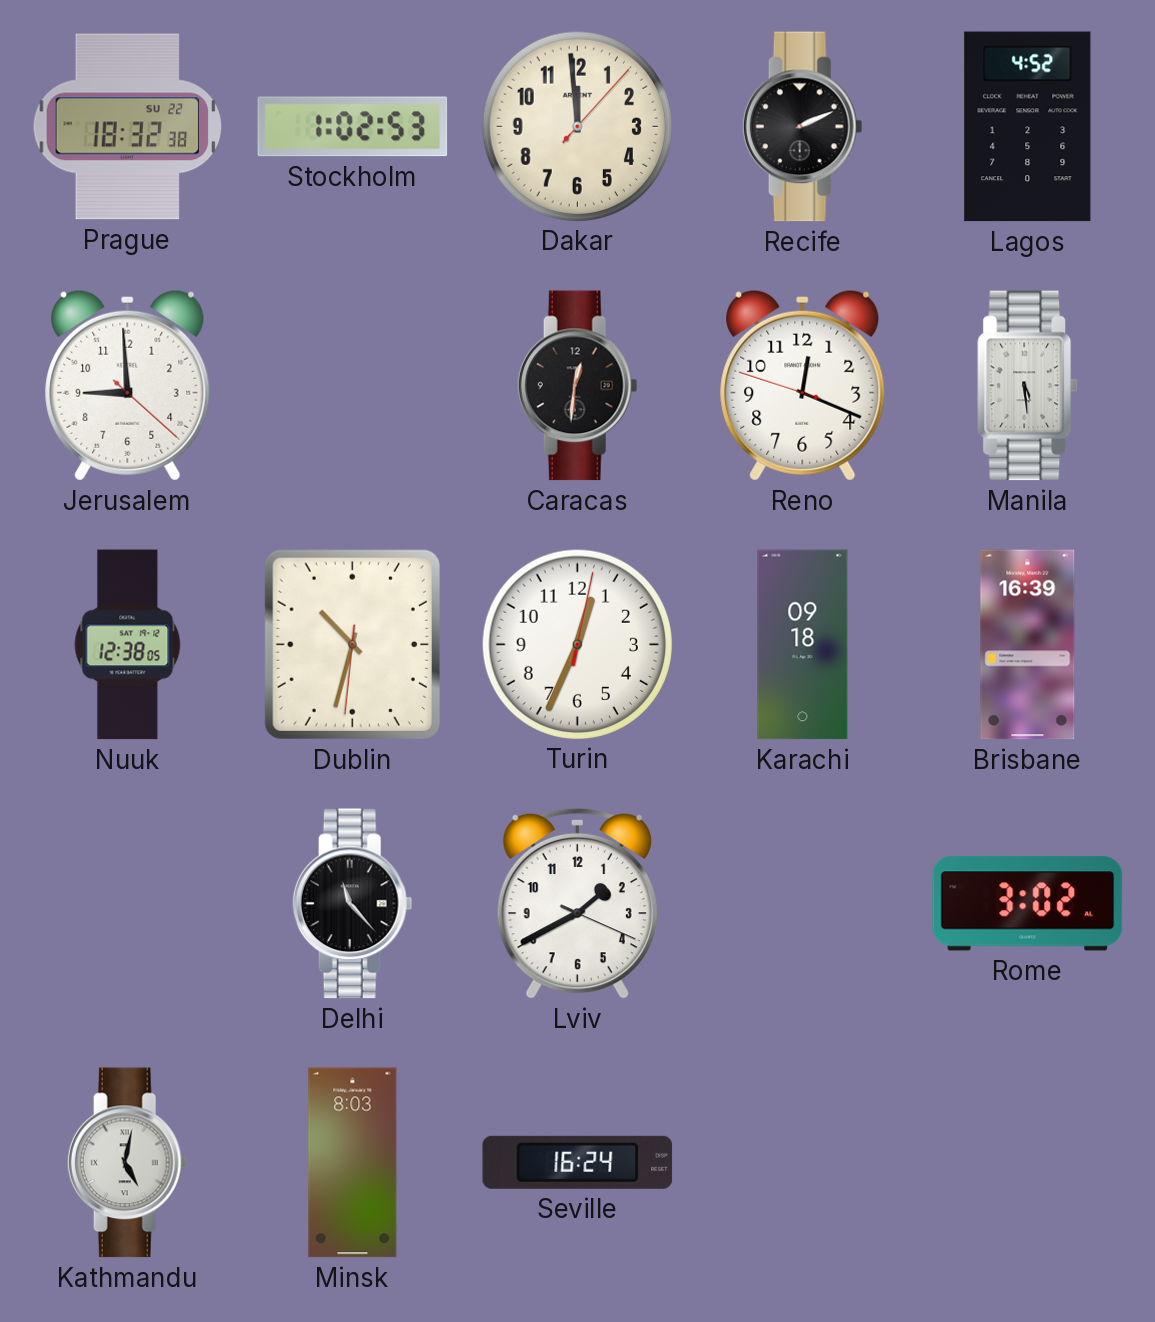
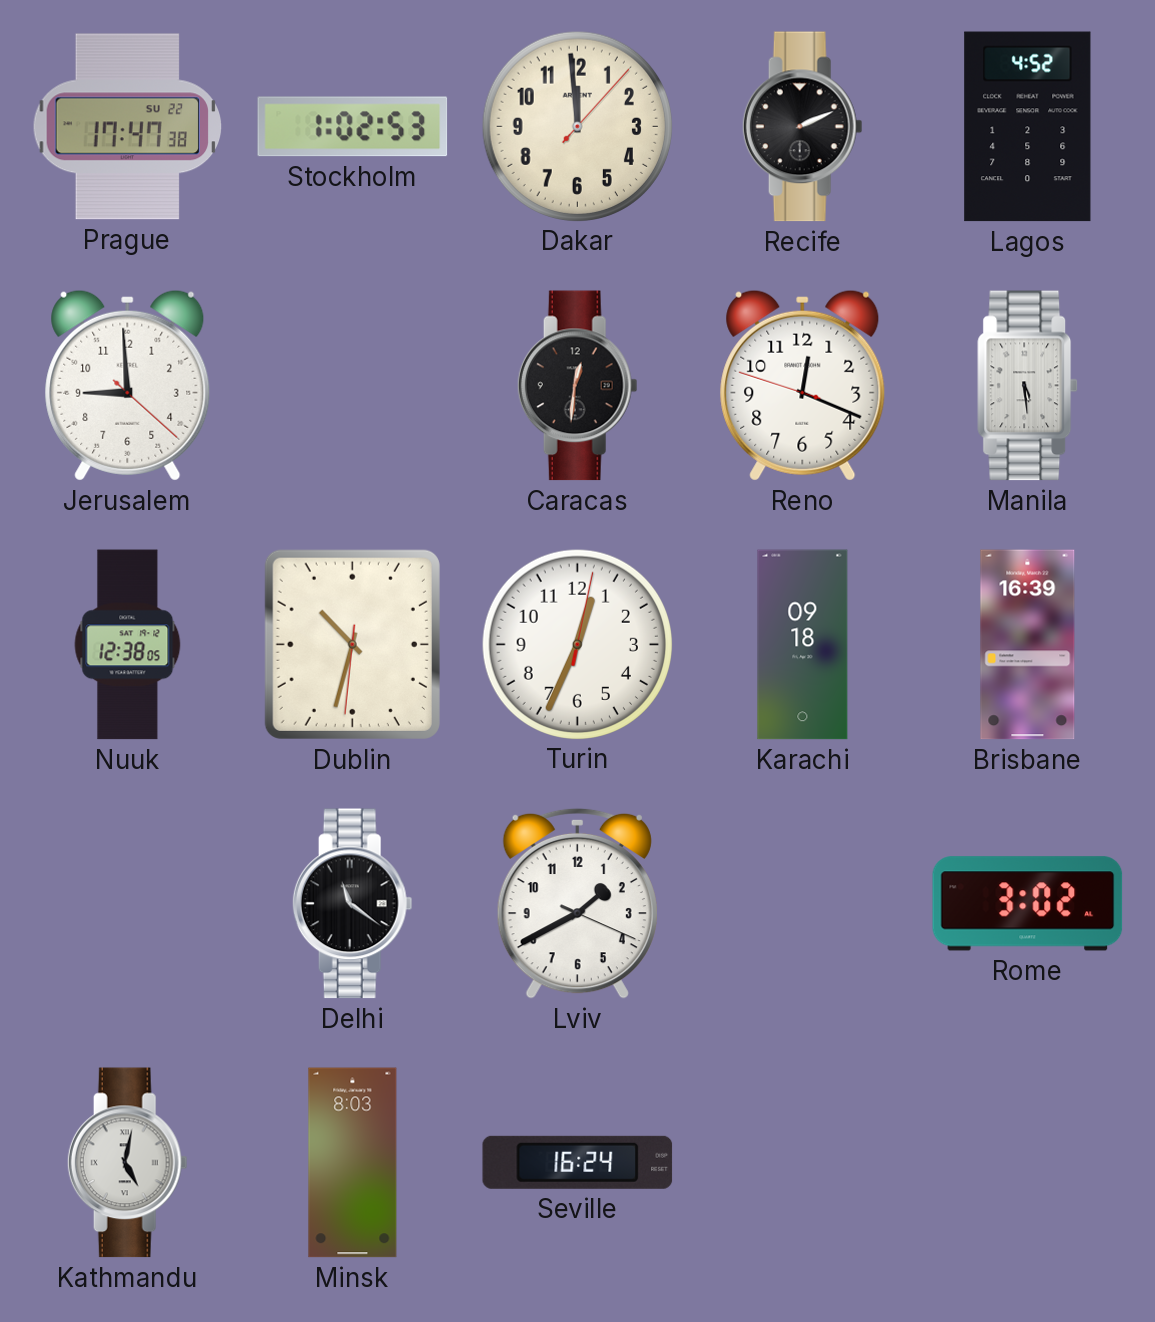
Prague: 18:32 -> 17:47 (128, 127)
Delhi: 11:23 -> 11:21 (352, 904)
